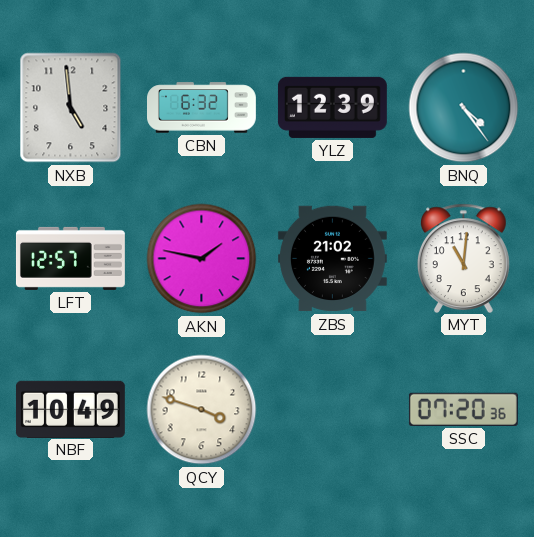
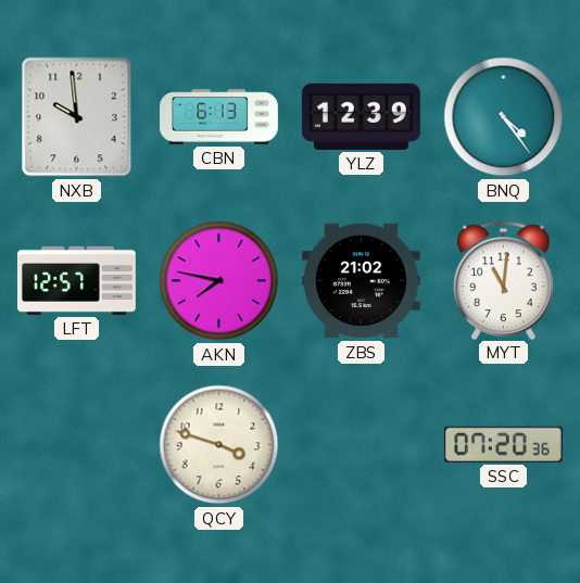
NXB: 4:59 -> 9:59 (77, 117)
CBN: 6:32 -> 6:13 (219, 117)
AKN: 1:47 -> 7:47 (219, 281)
NBF: 10:49 -> none (70, 409)
